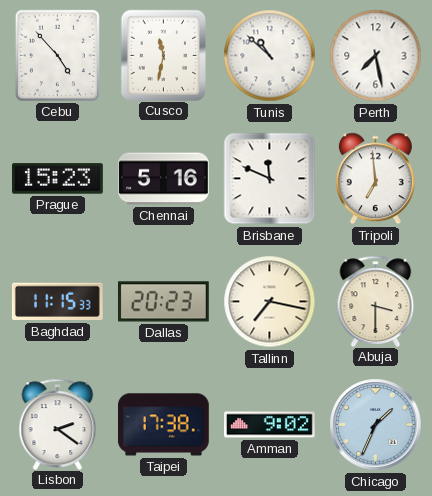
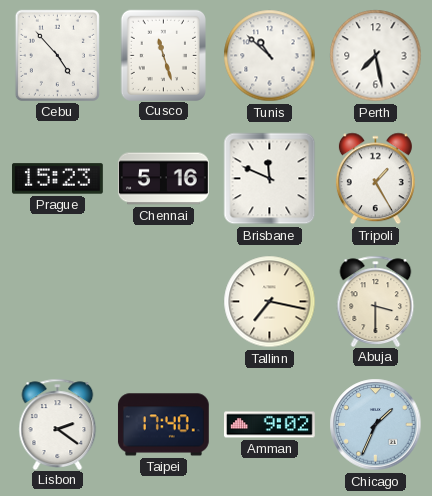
Cusco: 11:32 -> 11:27 (163, 55)
Tripoli: 6:59 -> 1:25 (375, 179)
Baghdad: 11:15 -> none (57, 302)
Dallas: 20:23 -> none (163, 302)
Taipei: 17:38 -> 17:40 (163, 425)
